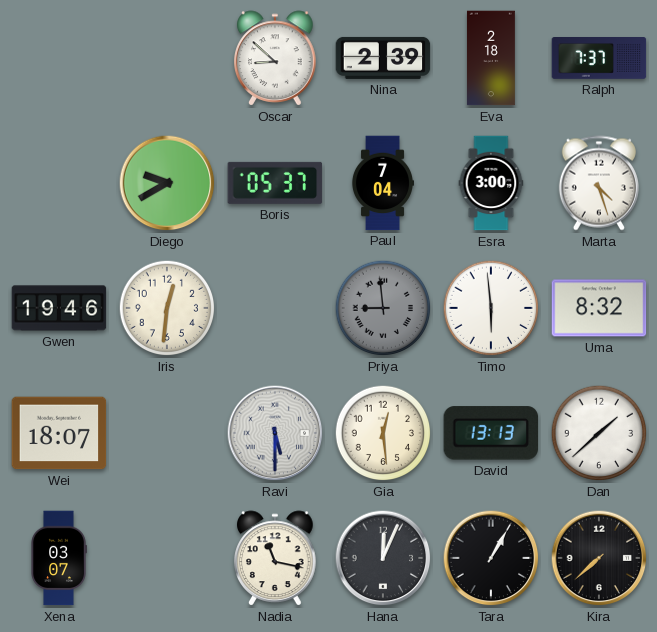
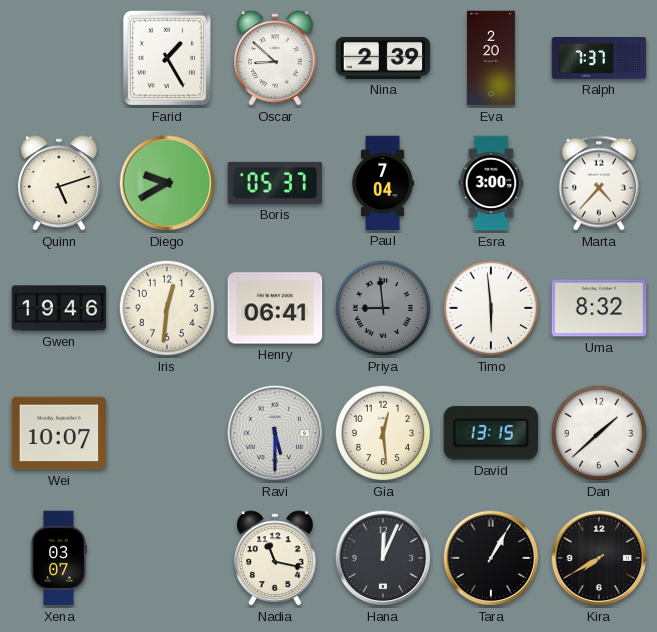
Farid: none -> 1:25 (167, 58)
Eva: 2:18 -> 2:20 (491, 58)
Quinn: none -> 5:12 (59, 183)
Marta: 4:27 -> 4:37 (599, 183)
Henry: none -> 06:41 (275, 308)
Wei: 18:07 -> 10:07 (59, 433)
David: 13:13 -> 13:15 (491, 433)
Kira: 7:38 -> 7:40 (599, 558)
